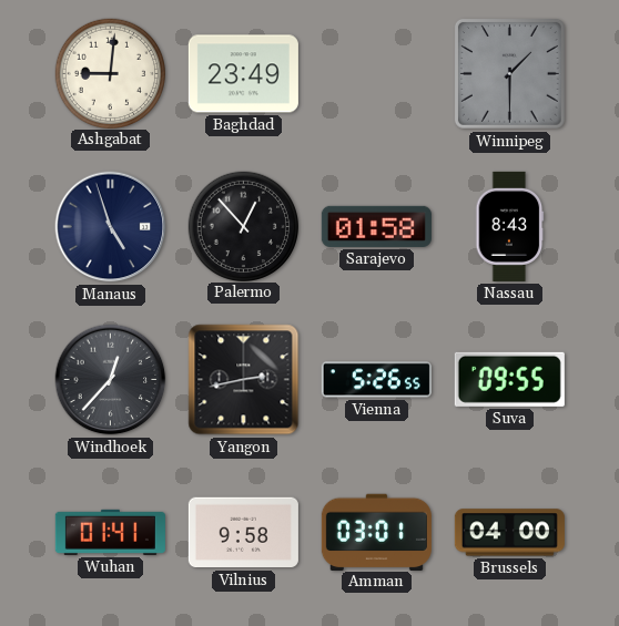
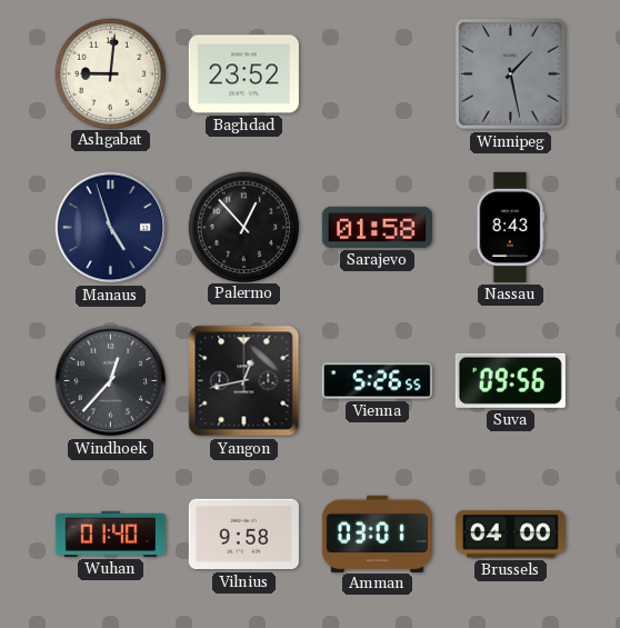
Baghdad: 23:49 -> 23:52 (243, 74)
Winnipeg: 1:30 -> 1:28 (510, 73)
Yangon: 2:43 -> 12:43 (244, 381)
Suva: 09:55 -> 09:56 (510, 380)
Wuhan: 01:41 -> 01:40 (110, 534)
